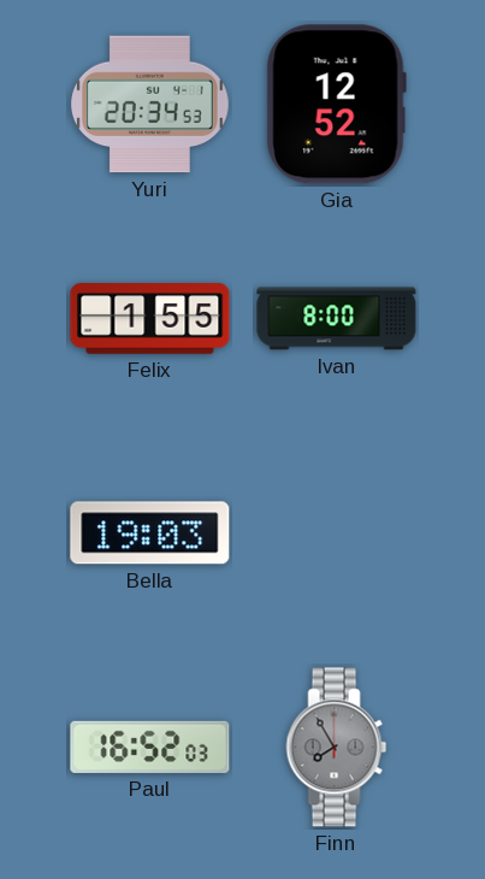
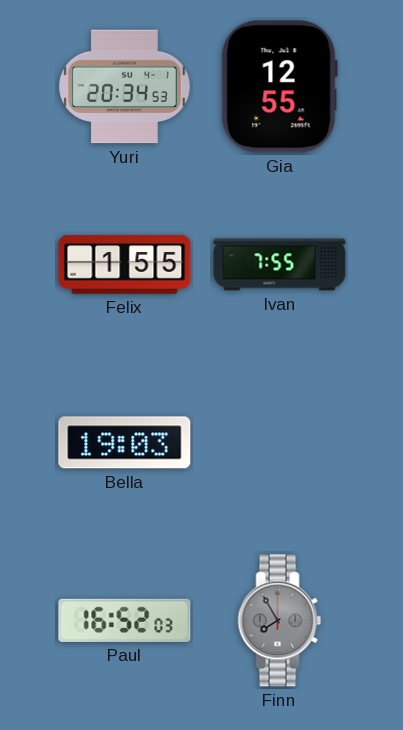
Gia: 12:52 -> 12:55 (279, 87)
Ivan: 8:00 -> 7:55 (280, 265)
